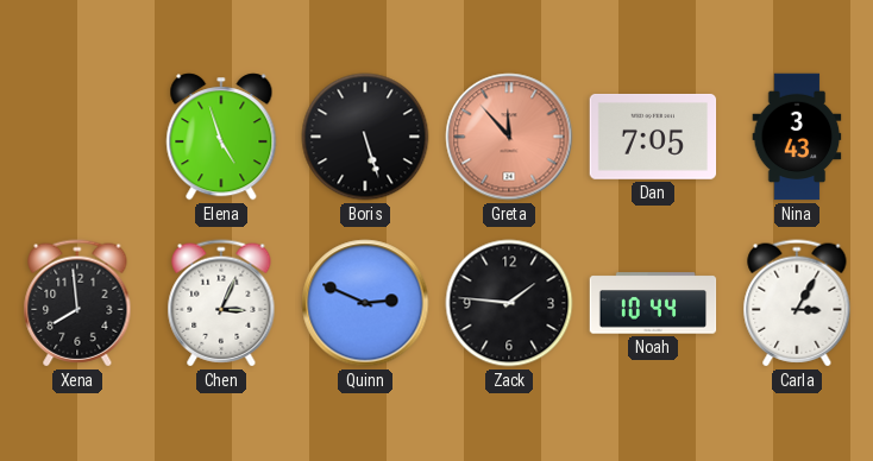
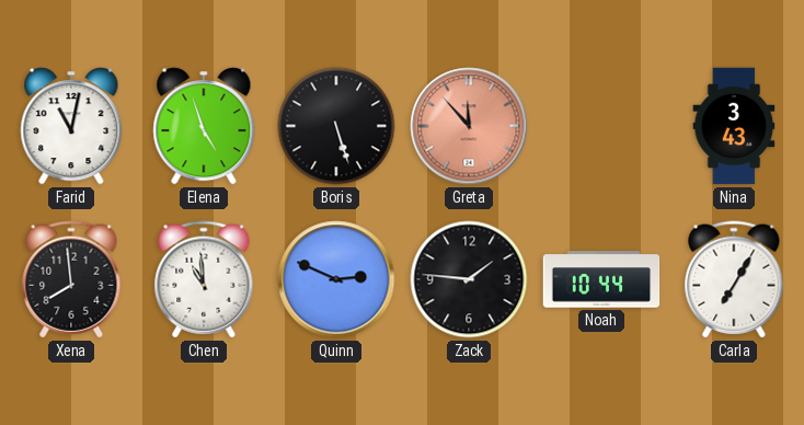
Farid: none -> 11:02 (71, 126)
Dan: 7:05 -> none (653, 137)
Chen: 3:04 -> 10:59 (204, 279)
Carla: 3:05 -> 7:05 (734, 279)
